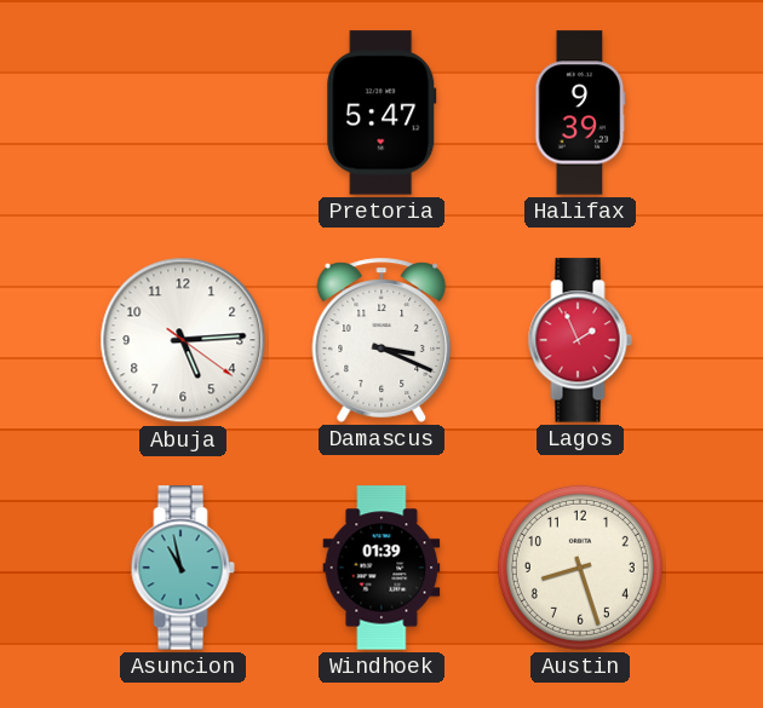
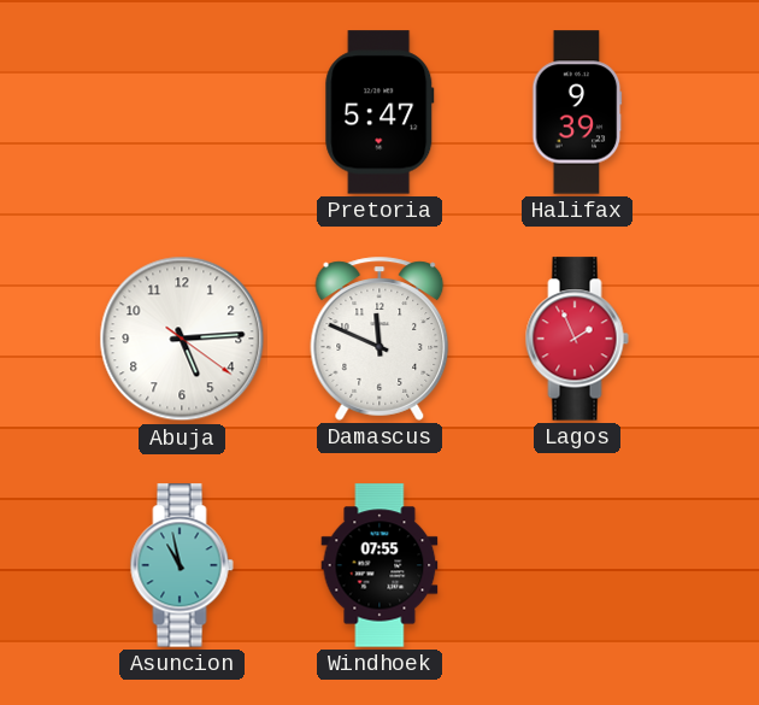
Damascus: 3:19 -> 11:49 (379, 339)
Windhoek: 01:39 -> 07:55 (379, 565)
Austin: 8:27 -> none (580, 568)
